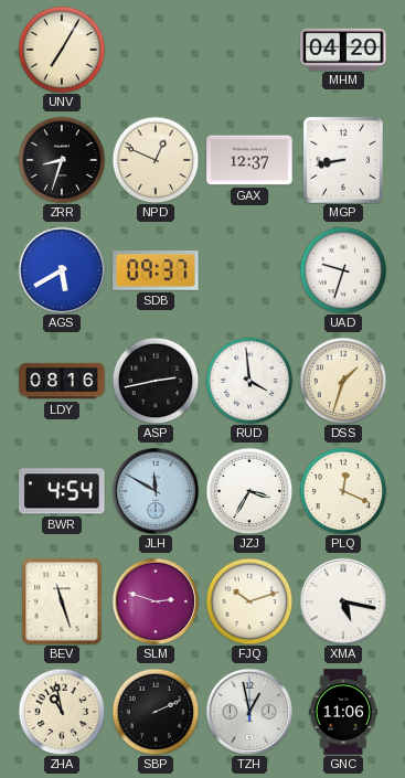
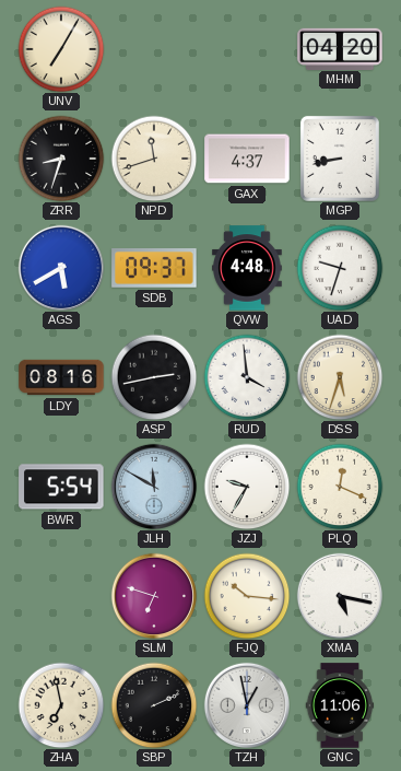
NPD: 12:49 -> 11:42 (154, 159)
GAX: 12:37 -> 4:37 (247, 159)
QVW: none -> 4:48 (247, 268)
DSS: 1:33 -> 5:33 (340, 377)
BWR: 4:54 -> 5:54 (61, 487)
JZJ: 3:35 -> 9:35 (247, 487)
BEV: 11:27 -> none (62, 601)
SLM: 2:48 -> 6:48 (153, 595)
FJQ: 10:12 -> 10:16 (247, 596)
ZHA: 10:58 -> 6:58 (61, 705)
